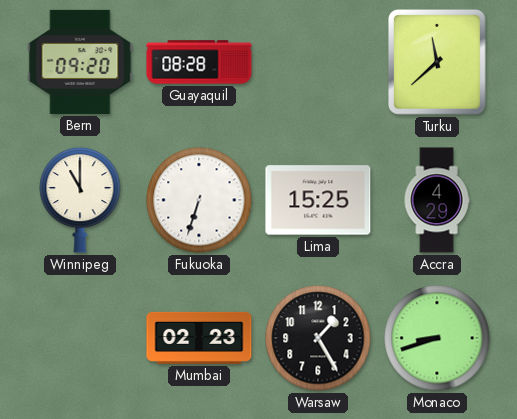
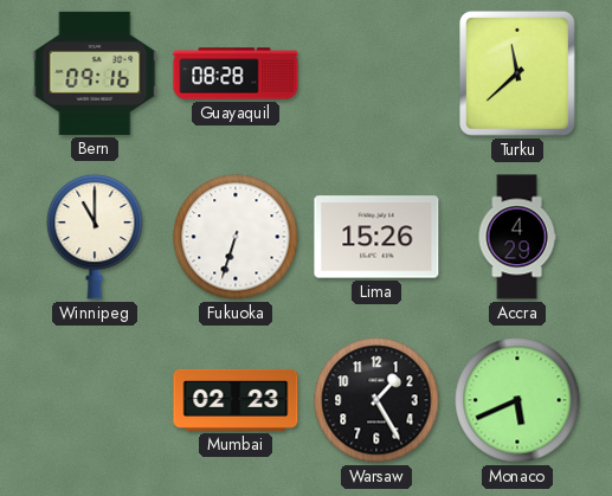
Bern: 09:20 -> 09:16 (95, 73)
Lima: 15:25 -> 15:26 (376, 237)
Monaco: 8:42 -> 5:41 (517, 400)
